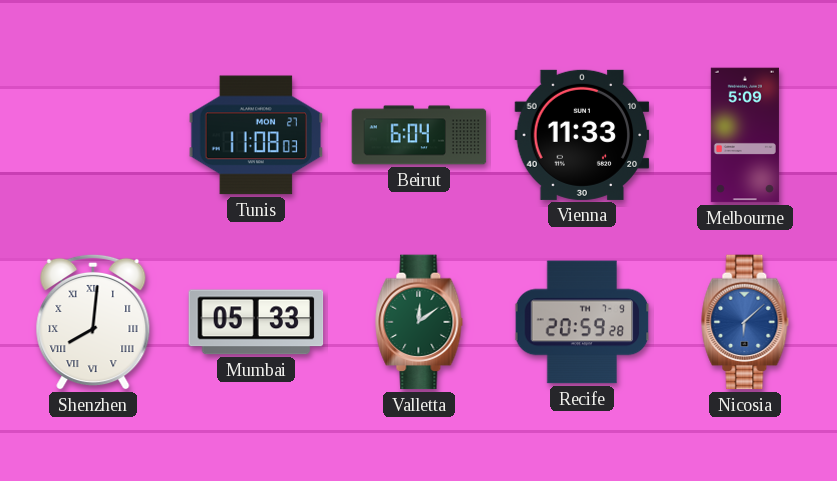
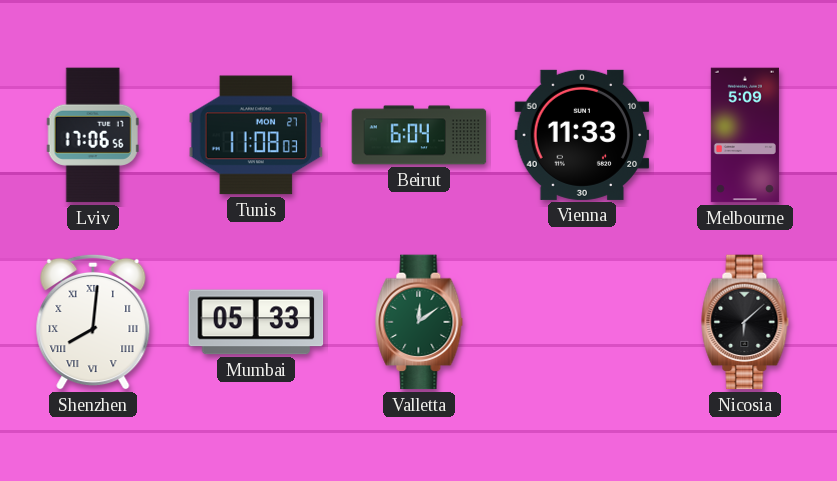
Lviv: none -> 17:06 (93, 135)
Recife: 20:59 -> none (582, 322)
Nicosia dial: blue -> black (745, 322)
